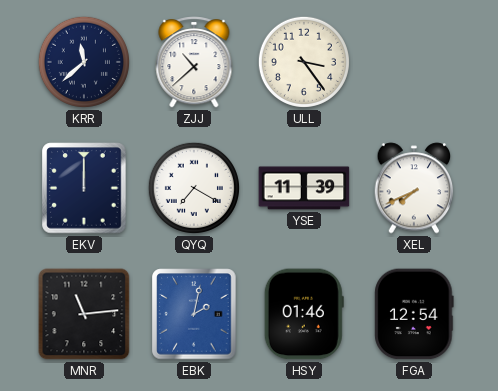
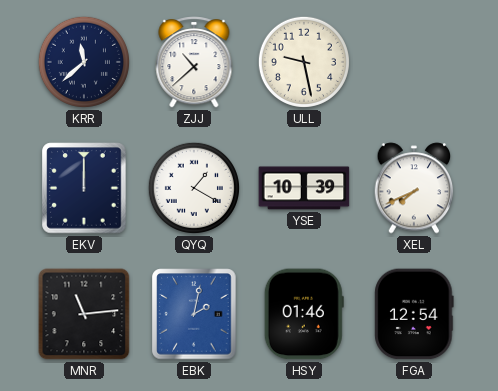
ULL: 3:24 -> 9:28 (304, 62)
QYQ: 7:20 -> 1:20 (194, 188)
YSE: 11:39 -> 10:39 (304, 188)
